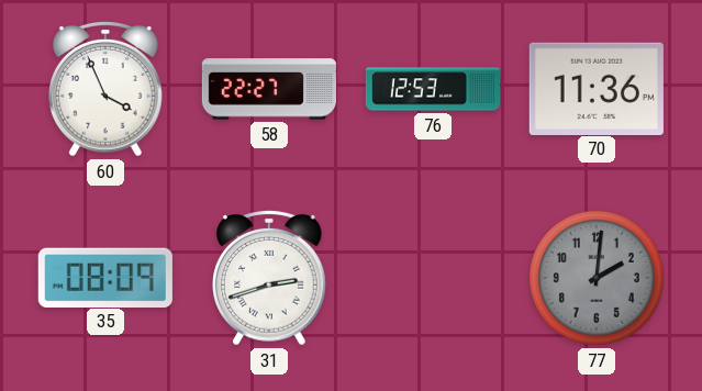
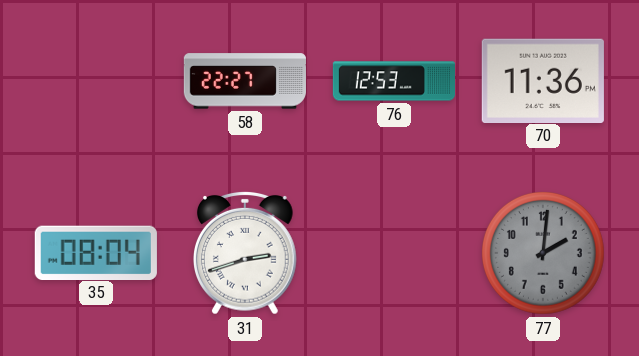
60: 3:56 -> none (107, 89)
35: 08:09 -> 08:04 (96, 252)
